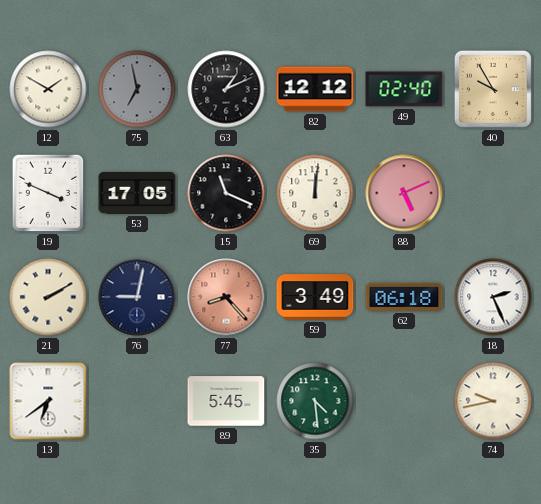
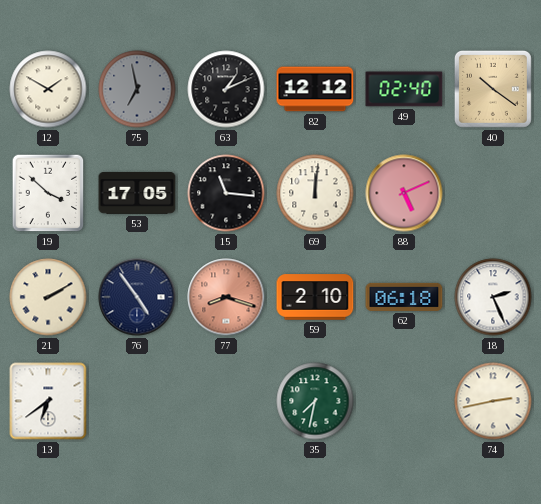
40: 9:55 -> 10:21 (493, 89)
19: 3:49 -> 3:52 (48, 193)
15: 11:19 -> 11:16 (226, 193)
76: 9:02 -> 4:54 (137, 297)
77: 8:23 -> 8:18 (226, 297)
59: 3:49 -> 2:10 (315, 297)
89: 5:45 -> none (226, 401)
35: 4:29 -> 7:32 (315, 401)
74: 9:43 -> 2:43 (493, 401)
